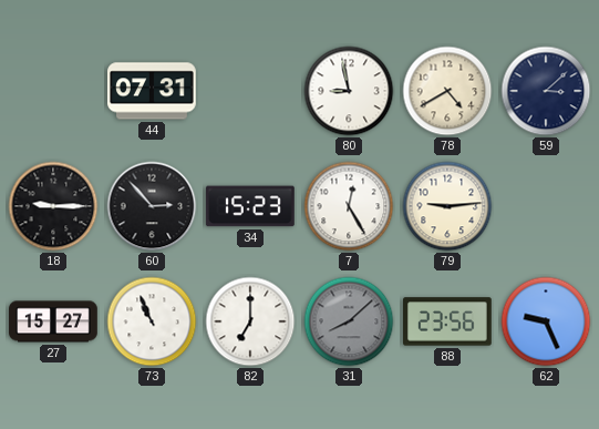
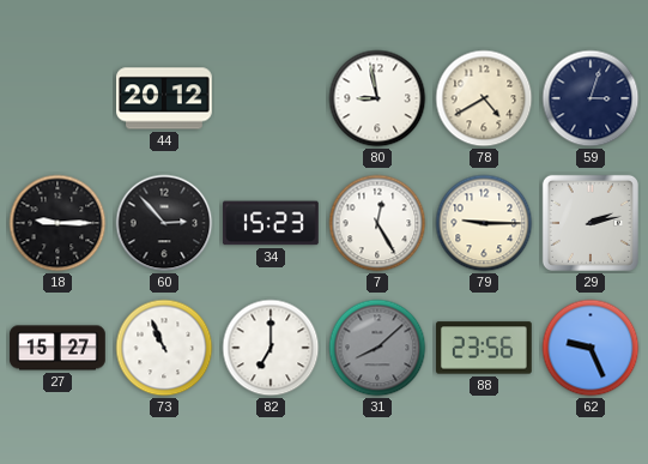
44: 07:31 -> 20:12 (165, 98)
59: 3:08 -> 3:03 (591, 98)
79: 9:14 -> 9:15 (484, 223)
29: none -> 2:13 (591, 223)
